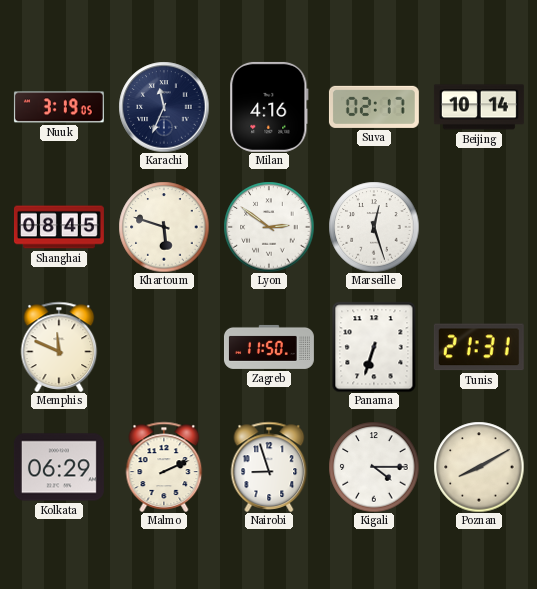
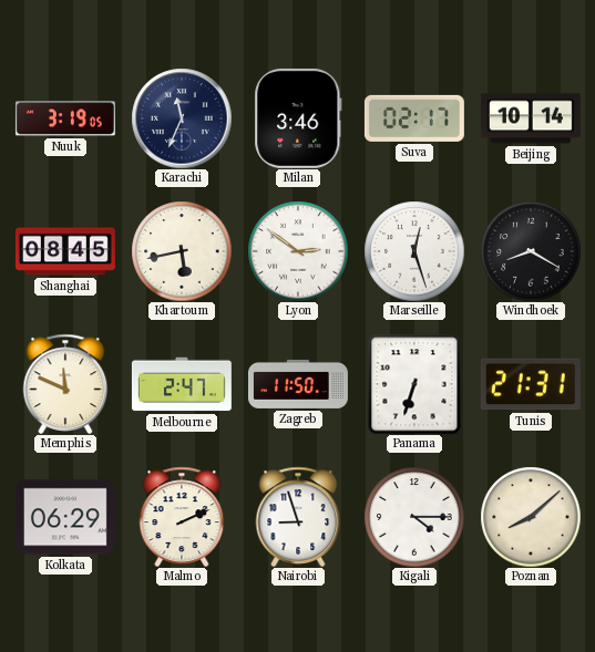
Milan: 4:16 -> 3:46 (298, 118)
Khartoum: 5:48 -> 5:43 (182, 251)
Windhoek: none -> 8:20 (531, 251)
Melbourne: none -> 2:47 (182, 384)
Poznan: 8:10 -> 8:08 (531, 517)
